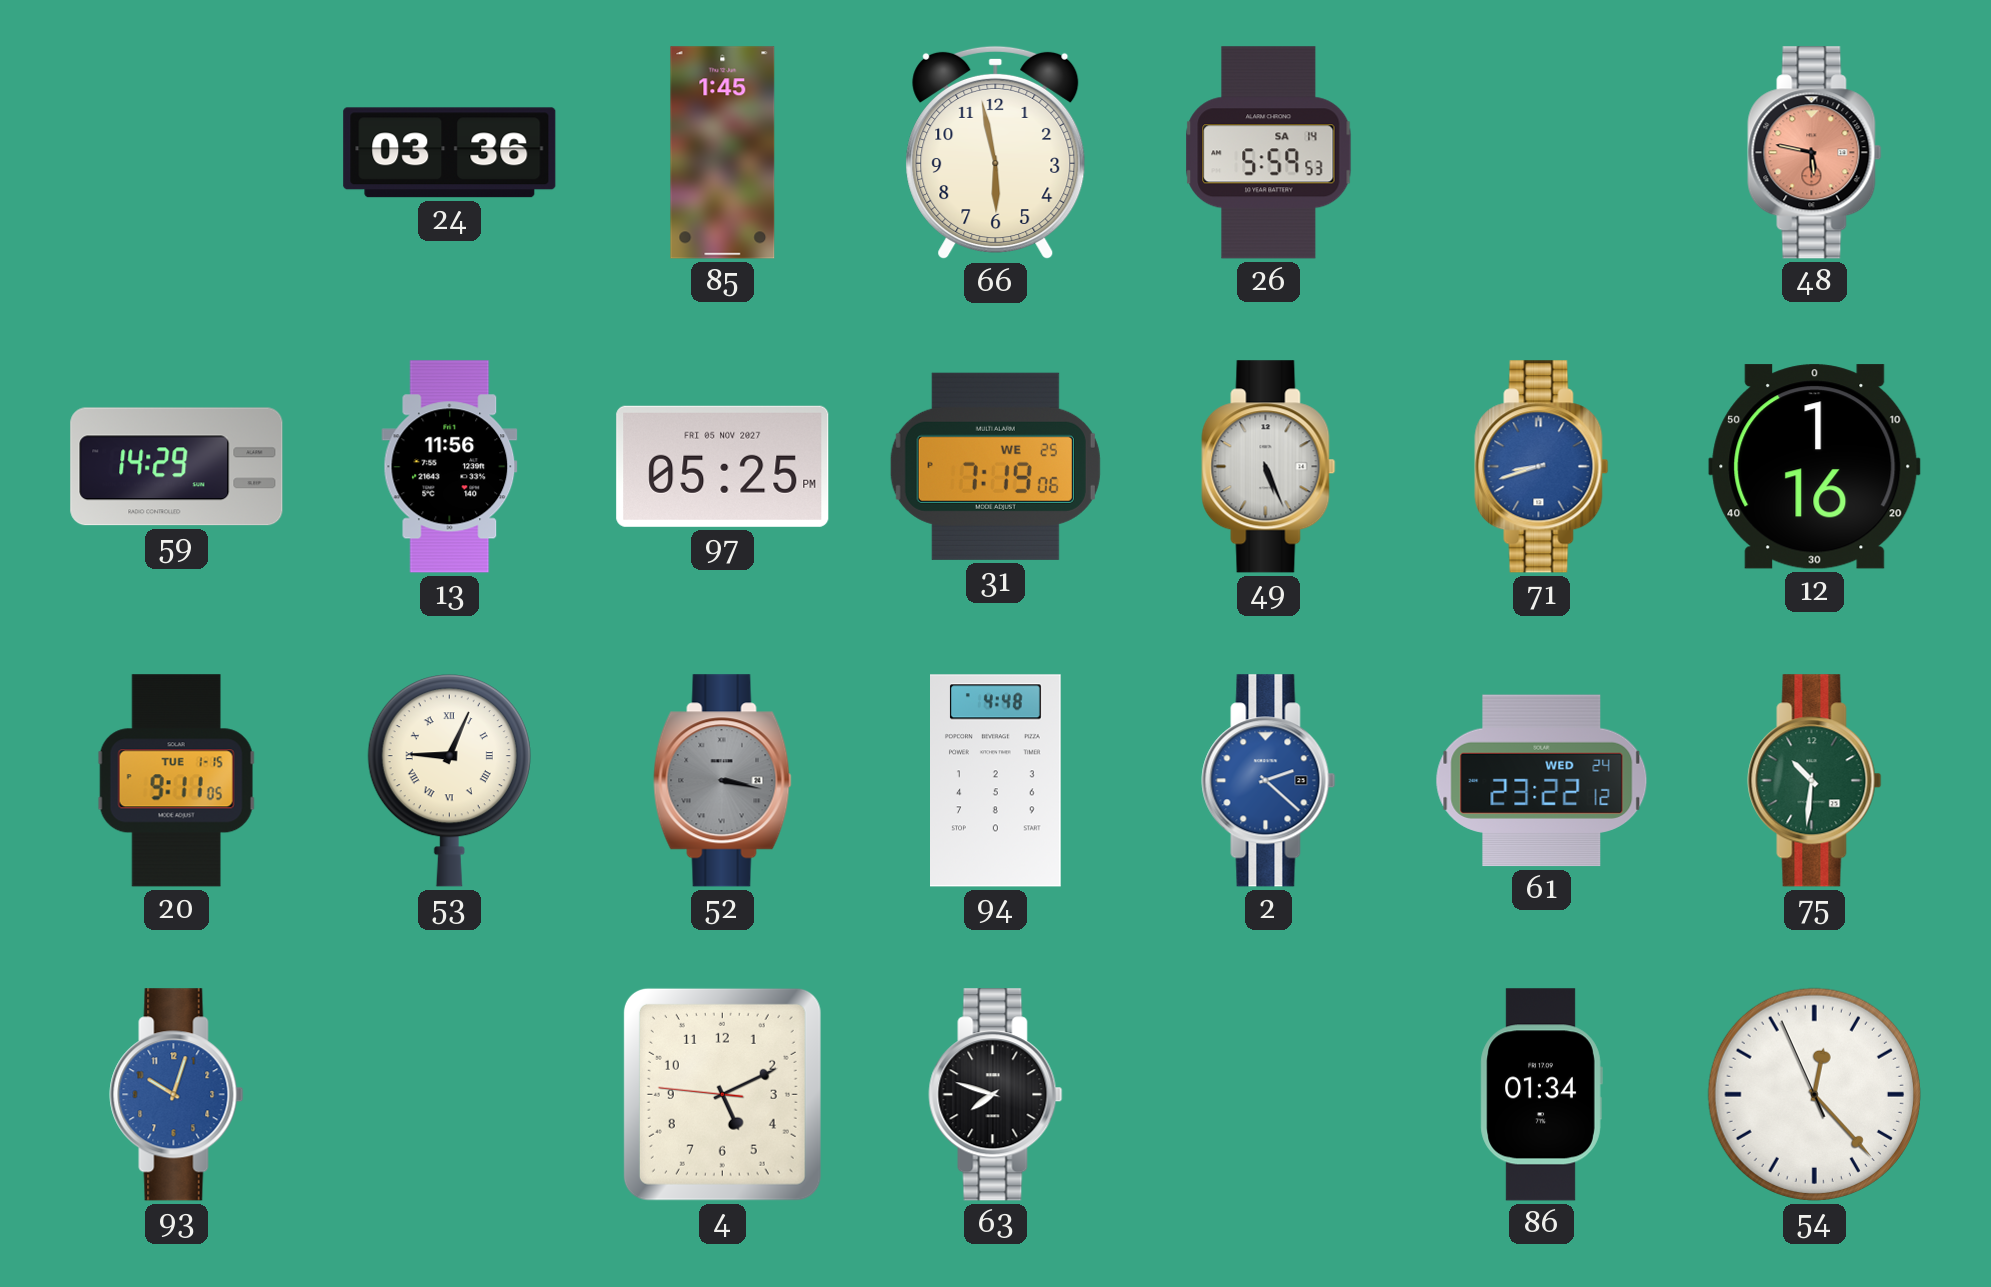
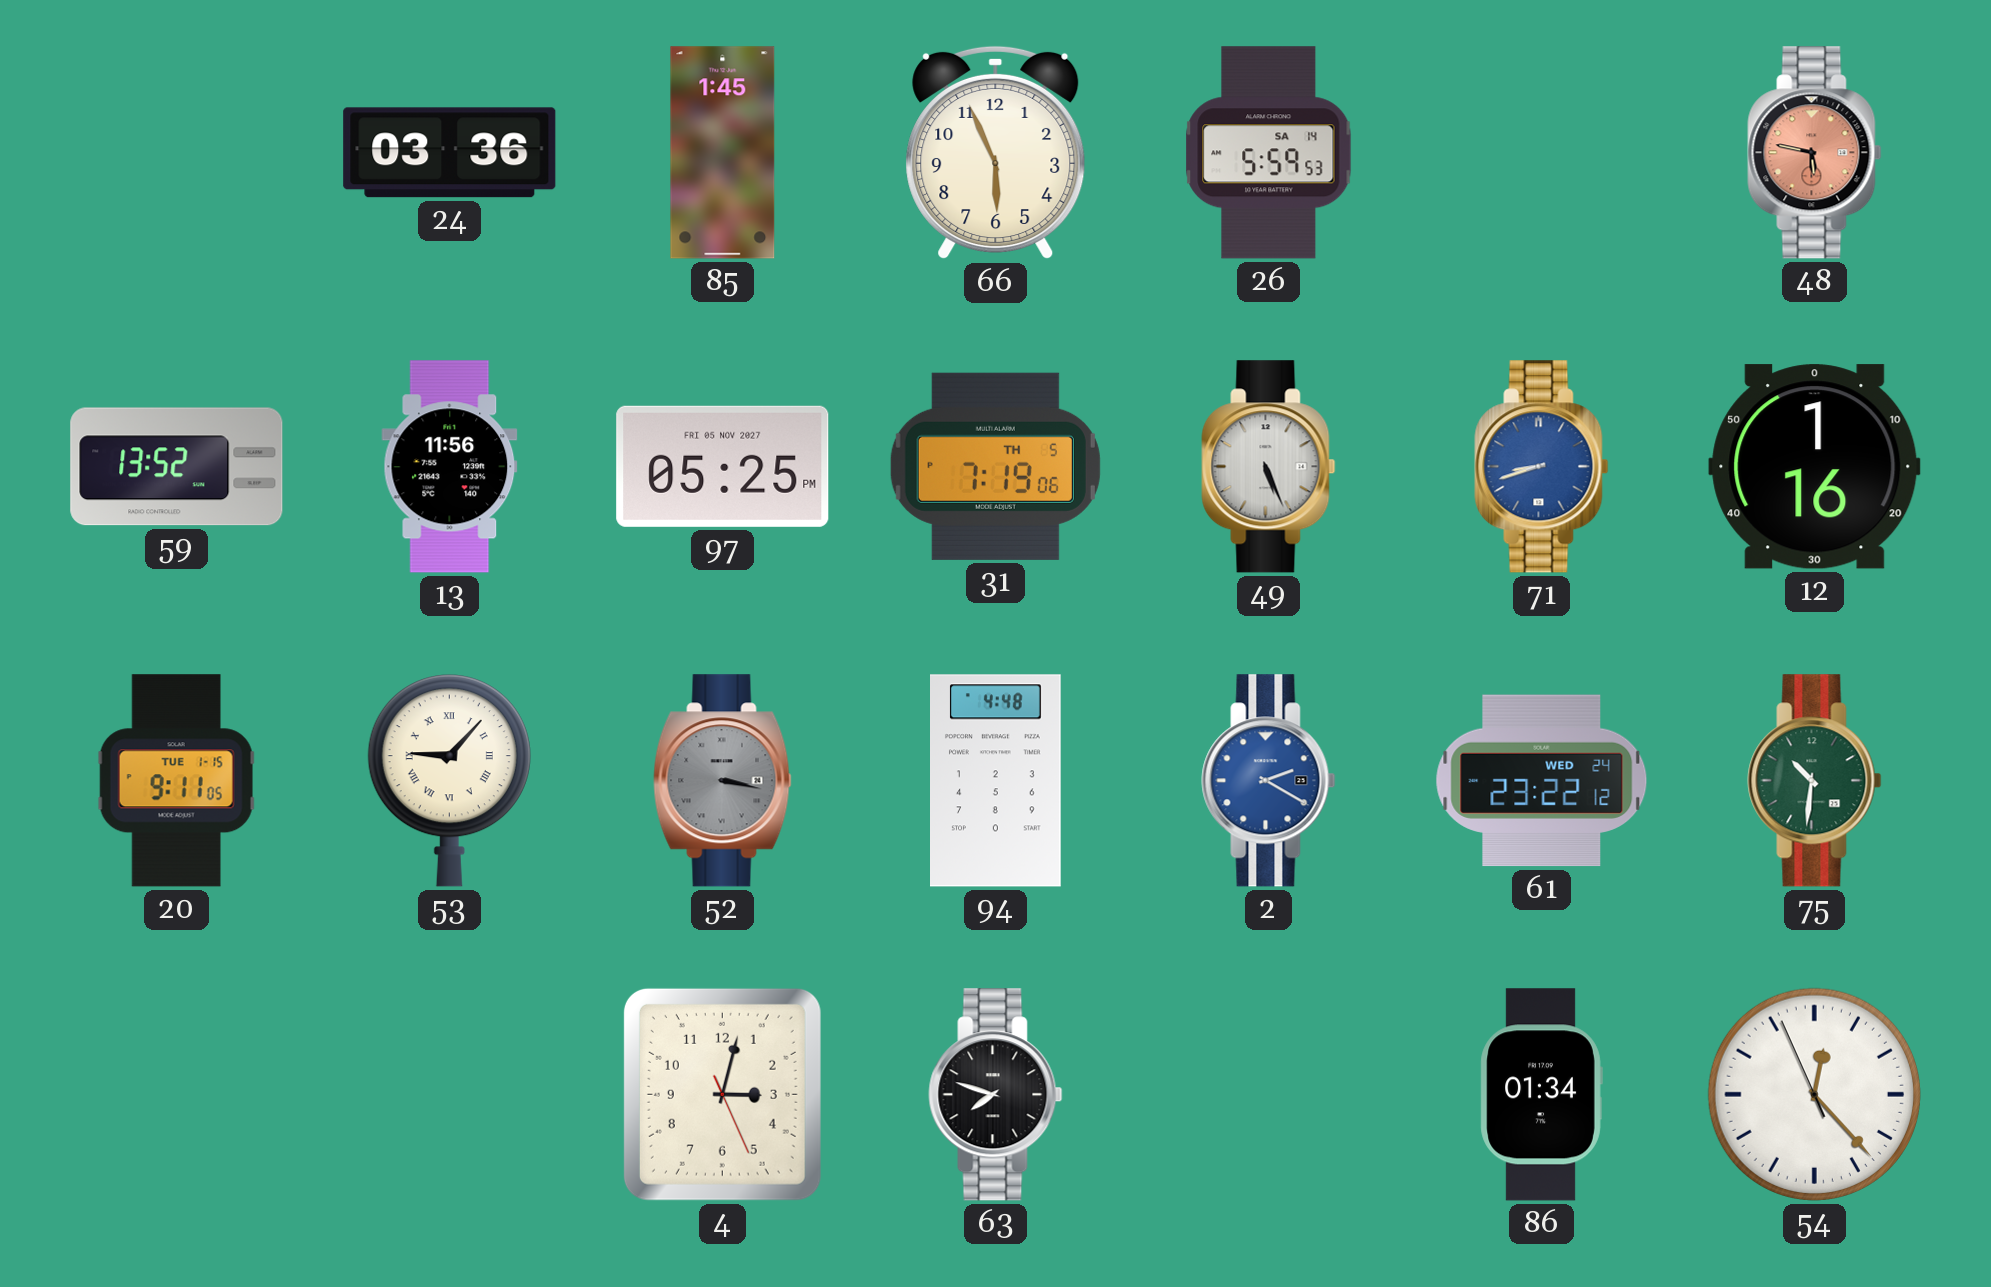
66: 5:58 -> 5:56 (996, 153)
59: 14:29 -> 13:52 (177, 467)
31 date: WE 25 -> TH 5 (995, 466)
53: 9:04 -> 9:07 (449, 781)
2: 2:22 -> 2:20 (1269, 781)
93: 10:03 -> none (177, 1095)
4: 5:10 -> 3:02 (722, 1094)
